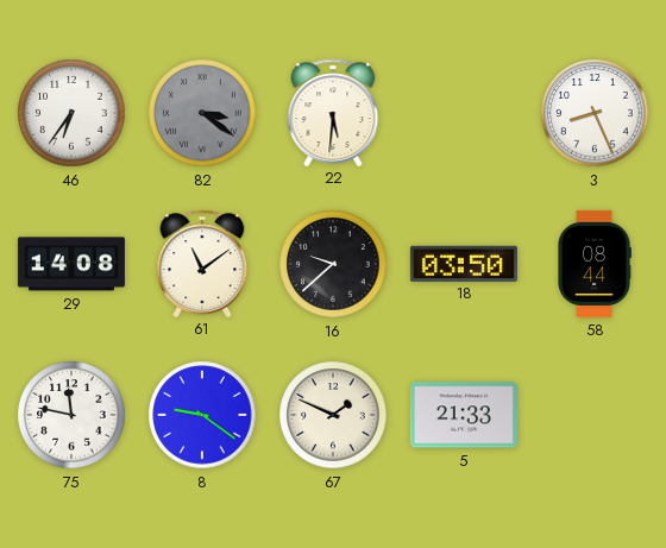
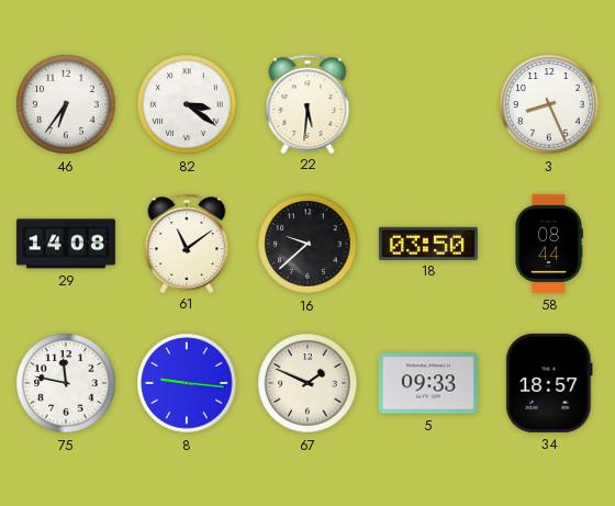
82 dial: grey -> white (187, 104)
8: 9:21 -> 9:16 (187, 383)
5: 21:33 -> 09:33 (428, 383)
34: none -> 18:57 (549, 383)
